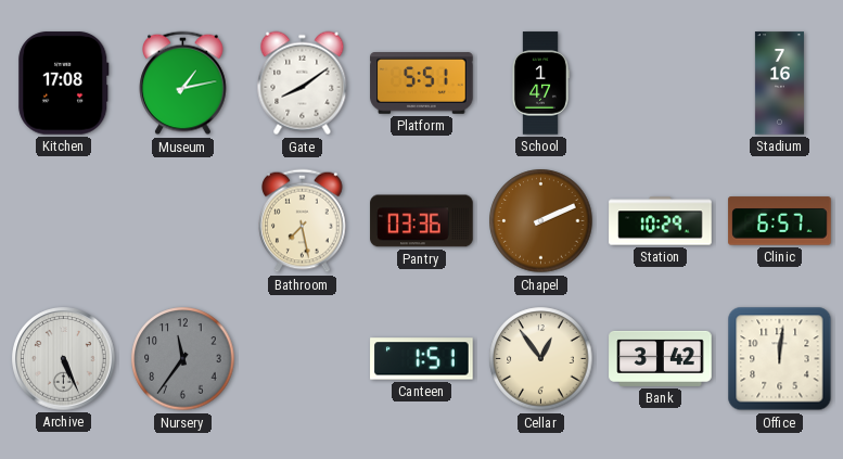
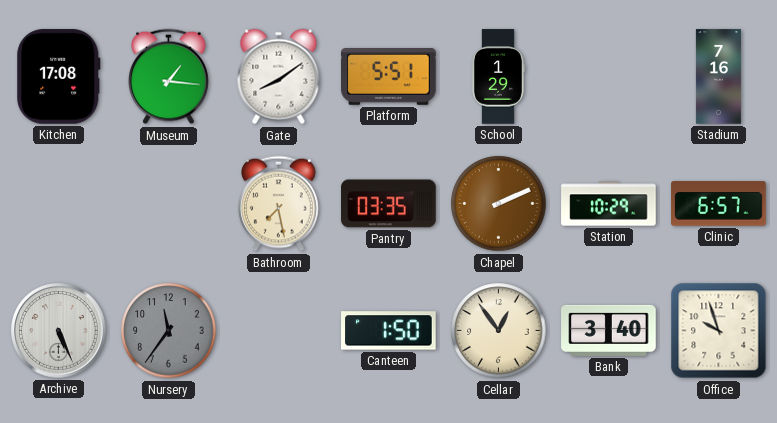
Museum: 1:13 -> 1:16 (169, 77)
School: 1:47 -> 1:29 (498, 77)
Pantry: 03:36 -> 03:35 (389, 204)
Canteen: 1:51 -> 1:50 (389, 331)
Bank: 3:42 -> 3:40 (609, 330)
Office: 12:01 -> 9:57 (719, 331)
